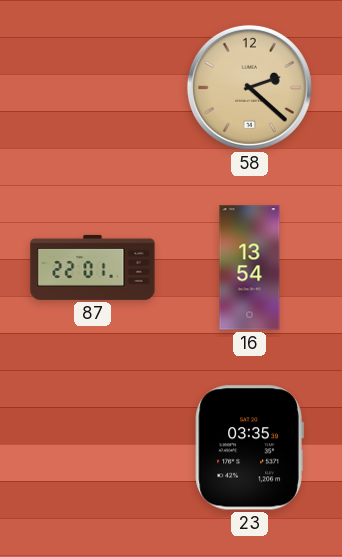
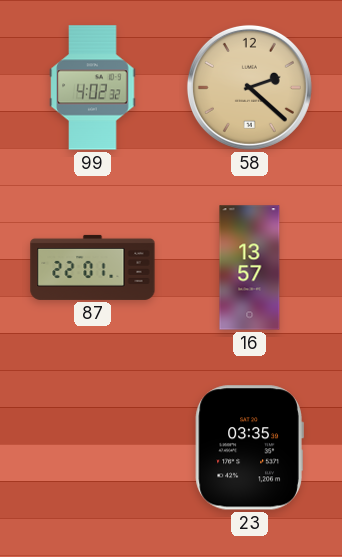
99: none -> 4:02 (93, 88)
16: 13:54 -> 13:57 (250, 268)
